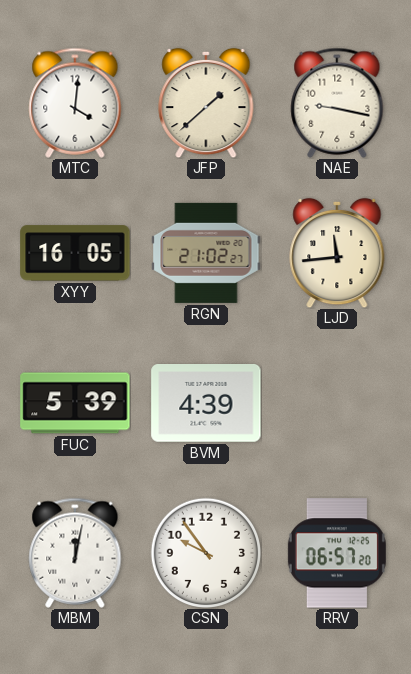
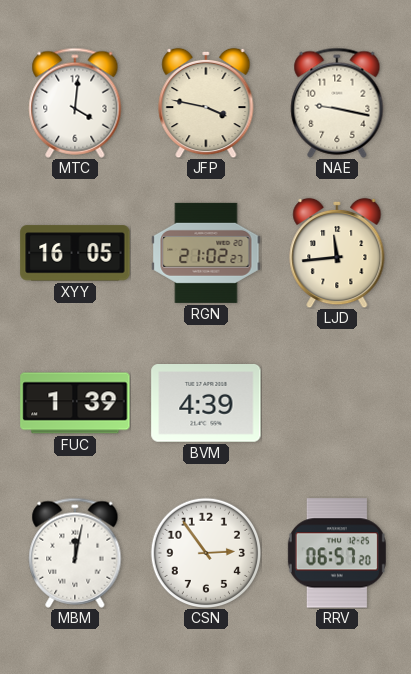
JFP: 1:38 -> 3:47 (206, 103)
FUC: 5:39 -> 1:39 (75, 403)
CSN: 9:54 -> 2:54 (205, 552)
